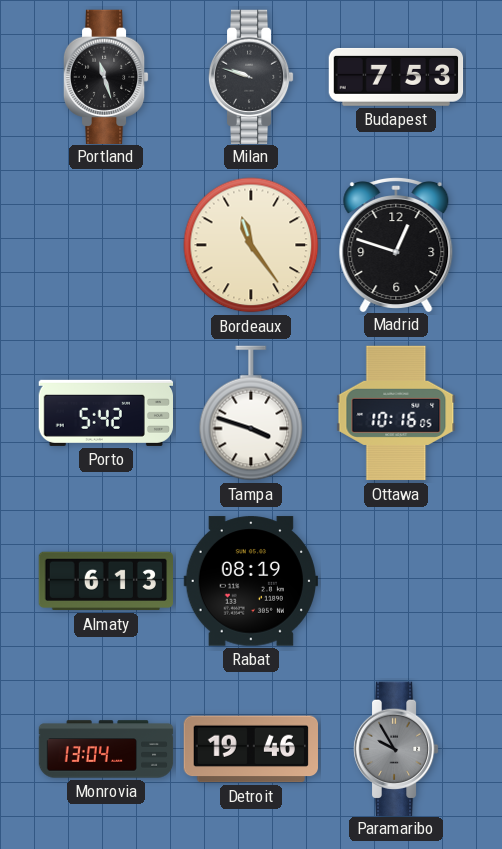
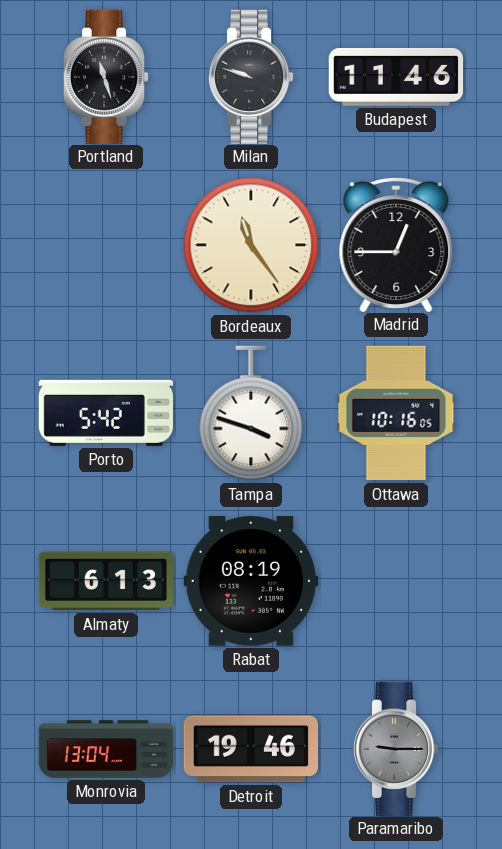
Budapest: 7:53 -> 11:46 (396, 77)
Madrid: 12:48 -> 12:45 (396, 244)
Paramaribo: 9:55 -> 9:15 (396, 748)
